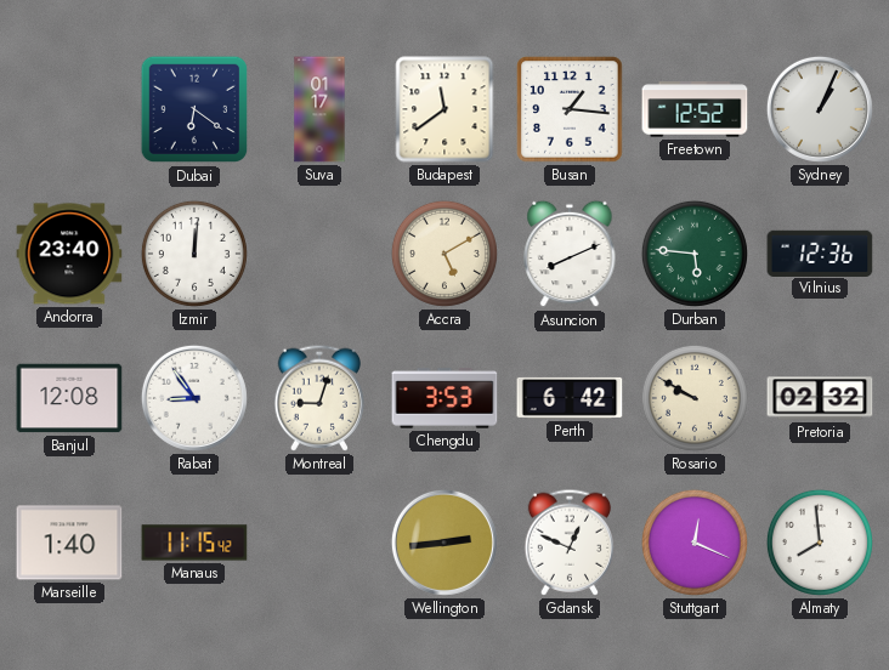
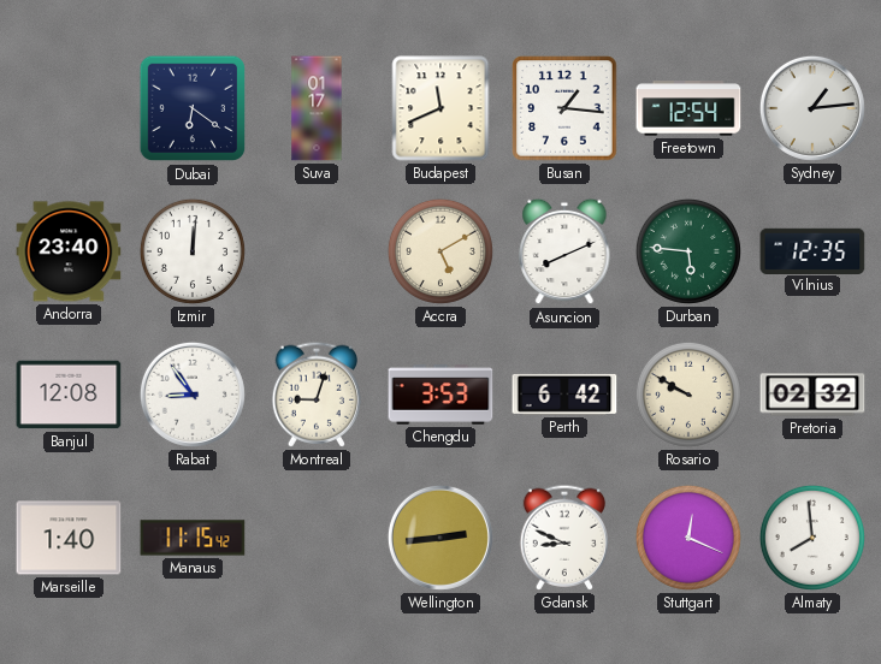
Budapest: 11:39 -> 11:41 (440, 108)
Freetown: 12:52 -> 12:54 (688, 108)
Sydney: 1:04 -> 1:14 (812, 108)
Vilnius: 12:36 -> 12:35 (812, 250)
Gdansk: 12:49 -> 8:49 (563, 538)
